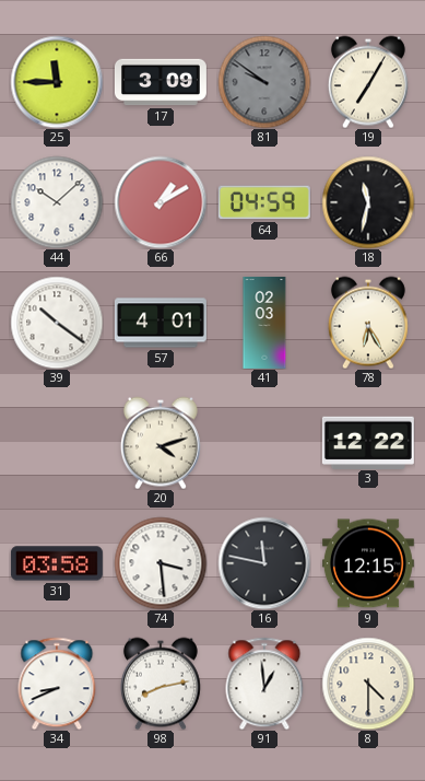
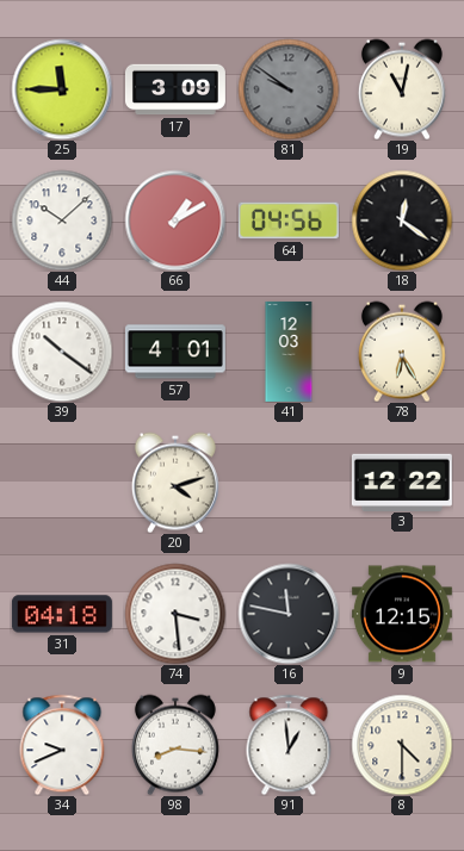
19: 7:05 -> 11:02 (402, 89)
64: 04:59 -> 04:56 (289, 220)
18: 11:32 -> 12:21 (402, 220)
41: 02:03 -> 12:03 (289, 352)
31: 03:58 -> 04:18 (62, 614)
34: 8:41 -> 9:41 (62, 745)
98: 8:13 -> 8:16 (175, 745)
